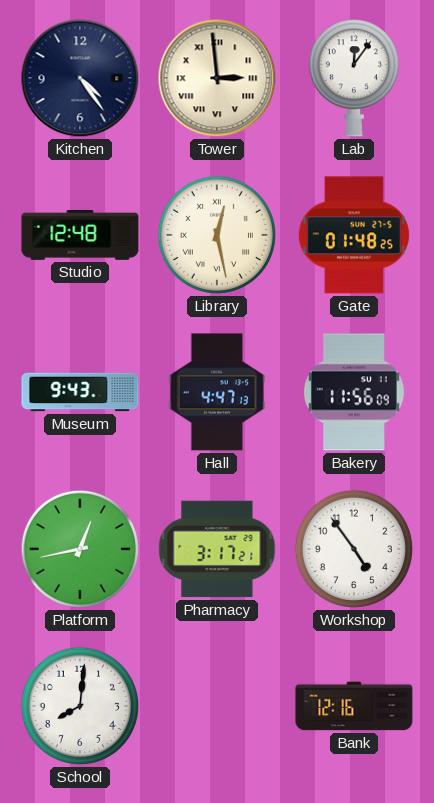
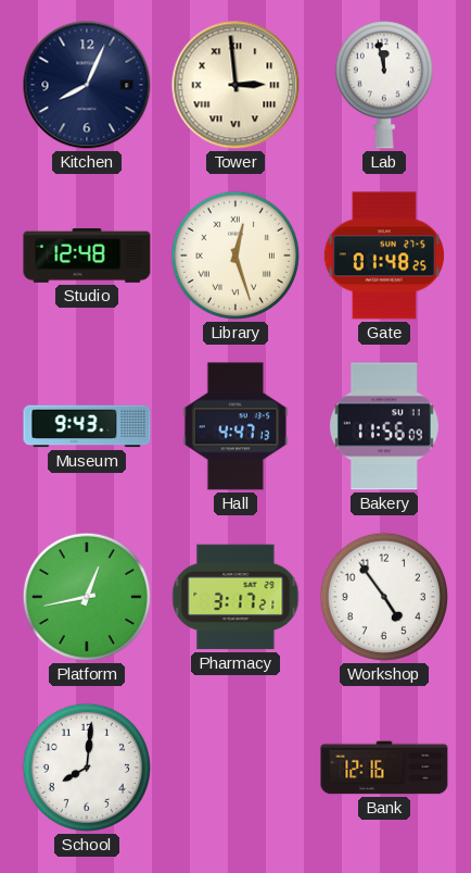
Kitchen: 4:24 -> 8:04 (87, 85)
Lab: 12:06 -> 11:58 (384, 85)
Library: 12:28 -> 12:27 (235, 255)
